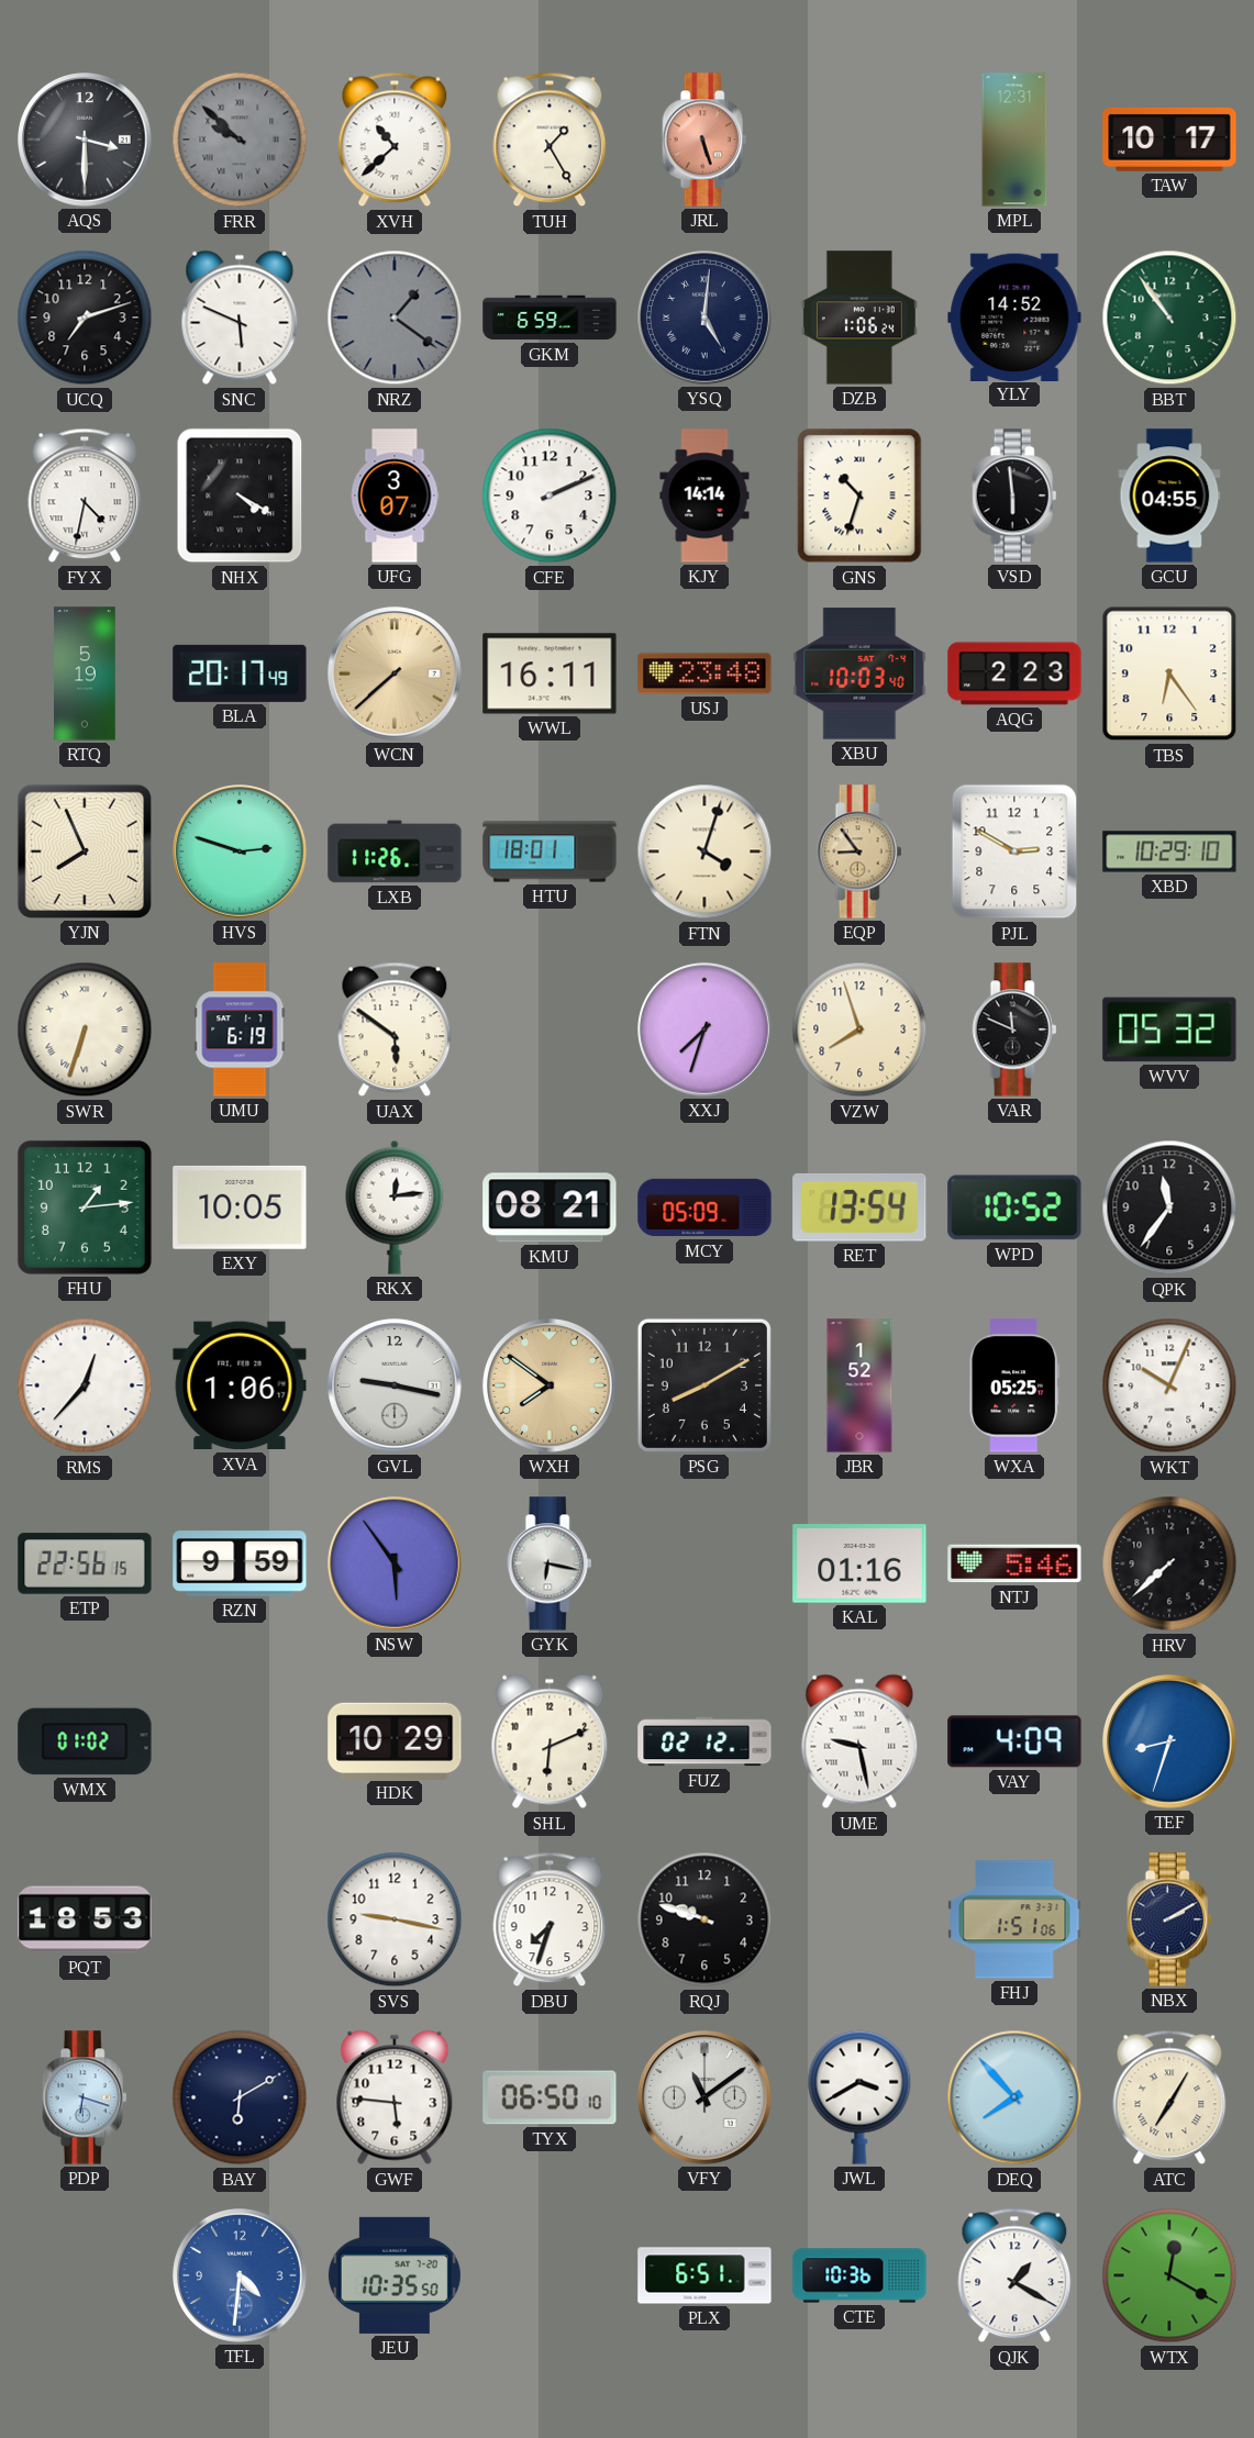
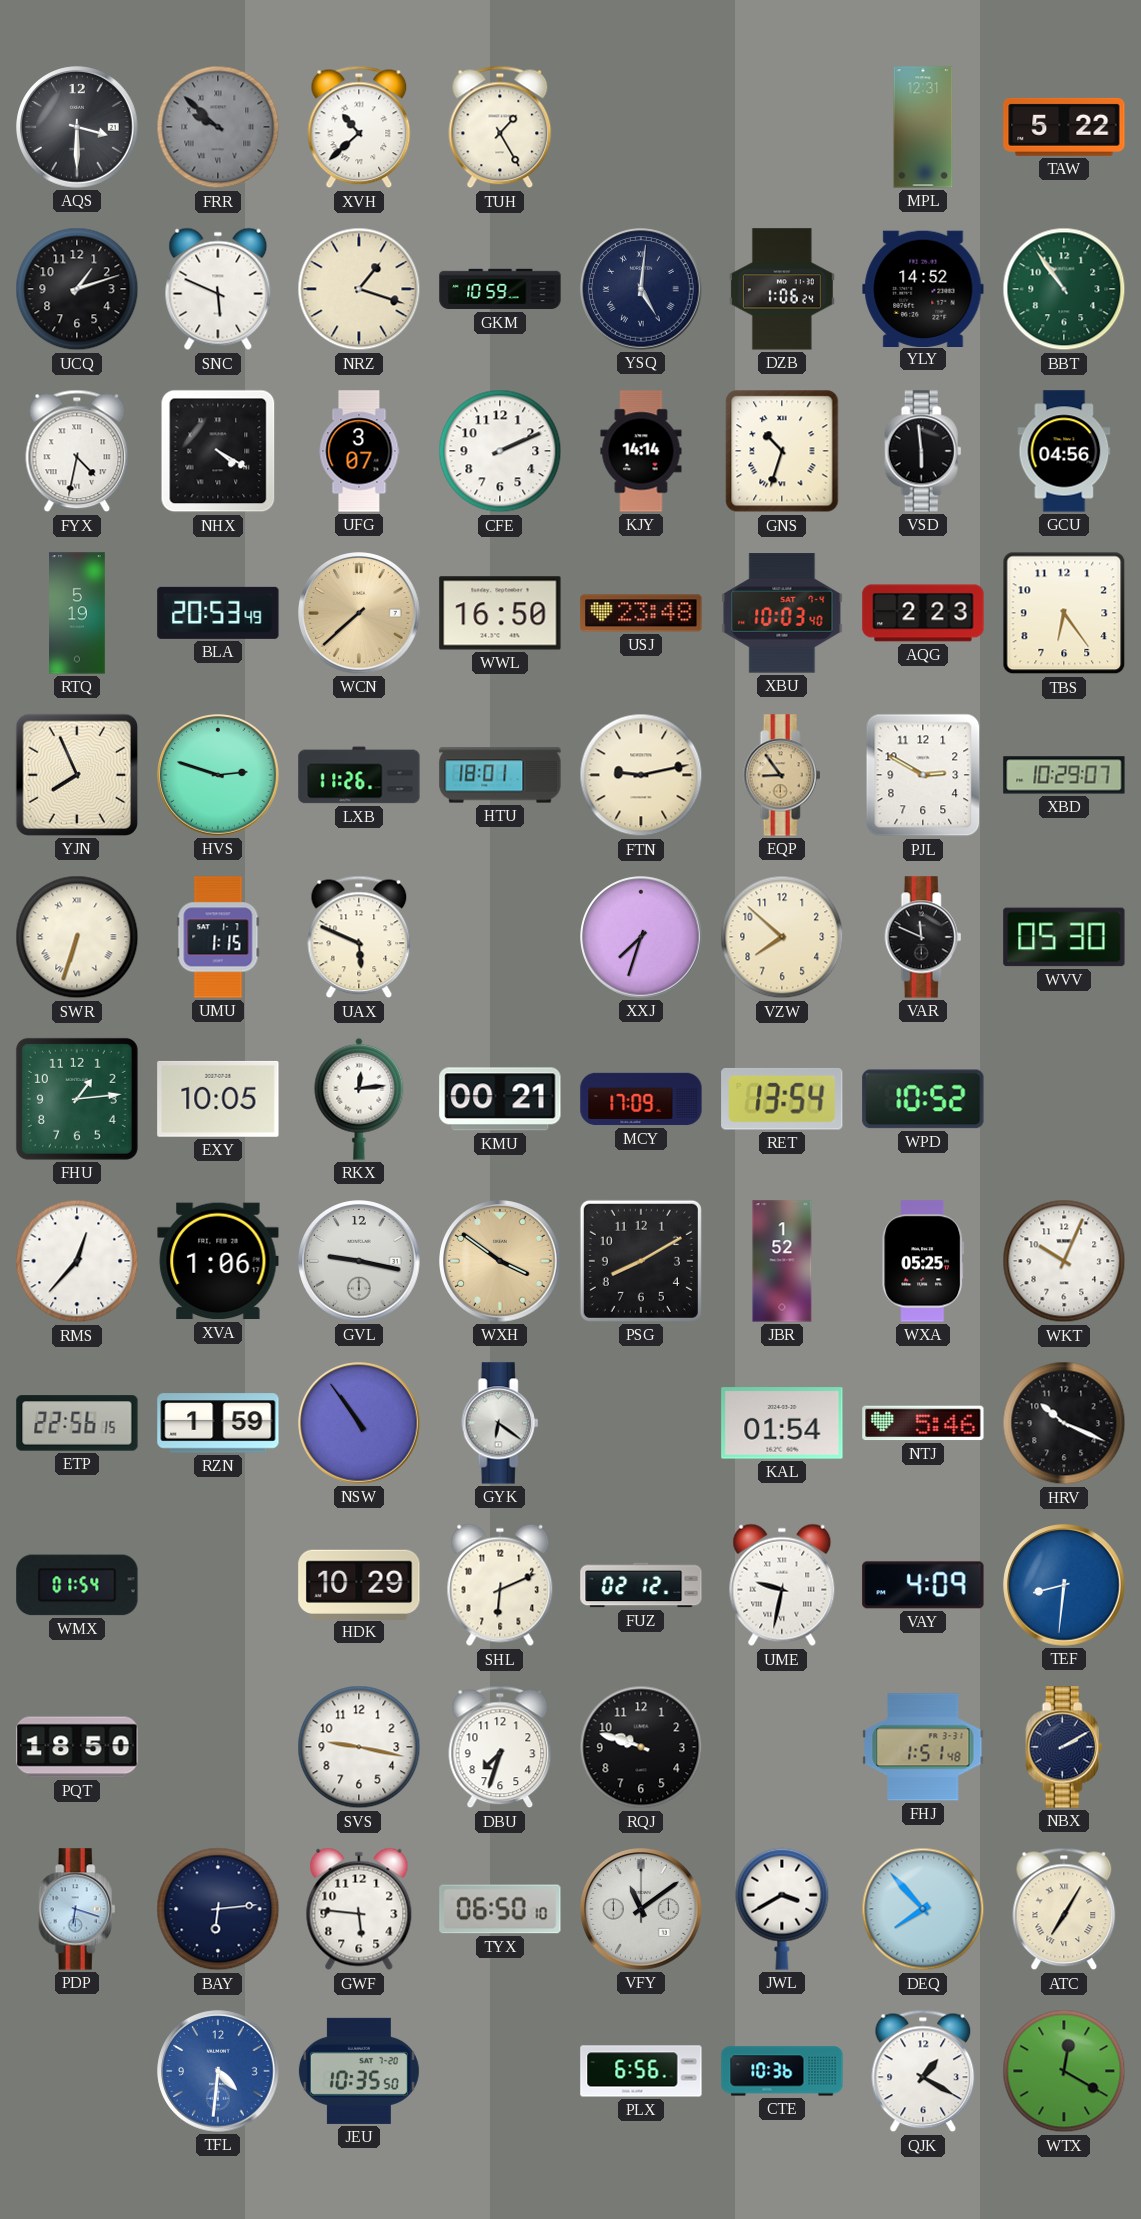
JRL: 5:27 -> none (704, 140)
TAW: 10:17 -> 5:22 (1064, 127)
UCQ: 7:12 -> 1:12 (77, 289)
NRZ: 1:21 -> 1:18 (359, 289)
NRZ dial: grey -> cream (359, 289)
GKM: 6:59 -> 10:59 (500, 289)
GCU: 04:55 -> 04:56 (1064, 451)
BLA: 20:17 -> 20:53 (218, 613)
WWL: 16:11 -> 16:50 (500, 613)
FTN: 4:03 -> 9:13 (641, 775)
XBD: 10:29:10 -> 10:29:07 (1064, 775)
UMU: 6:19 -> 1:15 (218, 937)
UAX: 5:51 -> 5:49 (359, 937)
VZW: 7:57 -> 7:52 (782, 937)
WVV: 05:32 -> 05:30 (1064, 937)
KMU: 08:21 -> 00:21 (500, 1099)
MCY: 05:09 -> 17:09 (641, 1099)
QPK: 11:36 -> none (1169, 1207)
WXH: 7:51 -> 3:51 (500, 1261)
RZN: 9:59 -> 1:59 (218, 1423)
NSW: 5:54 -> 10:54 (359, 1423)
GYK: 6:17 -> 6:21 (500, 1423)
KAL: 01:16 -> 01:54 (782, 1423)
HRV: 7:38 -> 10:19 (1064, 1423)
WMX: 01:02 -> 01:54 (77, 1585)
UME: 9:28 -> 9:32 (782, 1585)
TEF: 8:33 -> 8:31 (1064, 1585)
PQT: 18:53 -> 18:50 (77, 1747)
FHJ: 1:51:06 -> 1:51:48 (923, 1747)
BAY: 6:10 -> 6:14 (218, 1909)
PLX: 6:51 -> 6:56 (641, 2071)
